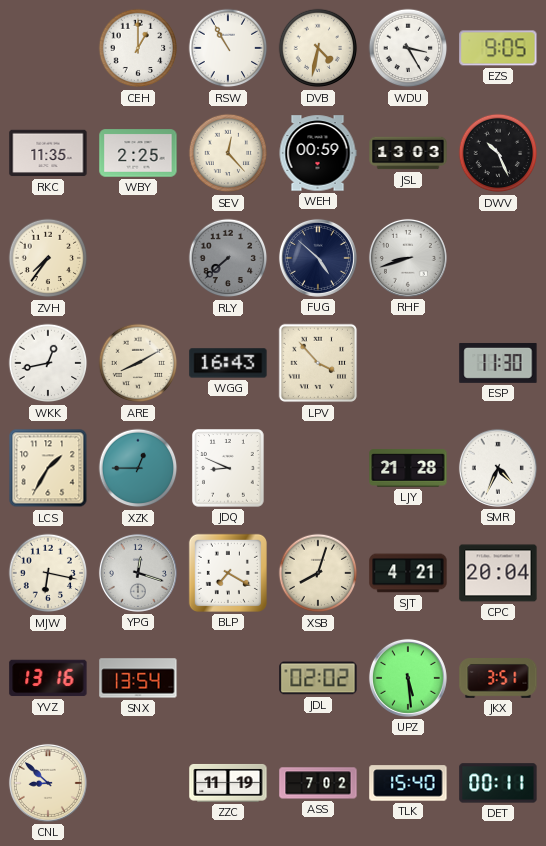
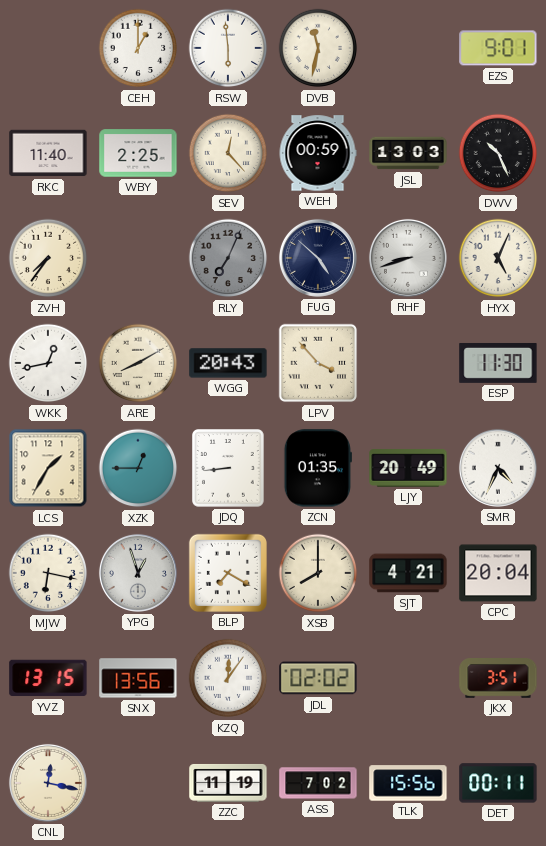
RSW: 10:55 -> 5:59 (228, 48)
DVB: 4:32 -> 11:32 (318, 48)
WDU: 3:25 -> none (408, 48)
EZS: 9:05 -> 9:01 (498, 48)
RKC: 11:35 -> 11:40 (48, 153)
RLY: 7:38 -> 7:04 (228, 258)
HYX: none -> 5:04 (498, 258)
WGG: 16:43 -> 20:43 (228, 363)
JDQ: 8:49 -> 8:44 (229, 469)
ZCN: none -> 01:35 (318, 468)
LJY: 21:28 -> 20:49 (408, 468)
YPG: 12:18 -> 12:57 (138, 573)
XSB: 8:03 -> 8:00 (318, 573)
YVZ: 13:16 -> 13:15 (48, 678)
SNX: 13:54 -> 13:56 (138, 678)
KZQ: none -> 12:06 (228, 678)
UPZ: 5:29 -> none (408, 678)
CNL: 8:52 -> 12:17 (48, 783)
TLK: 15:40 -> 15:56 (408, 783)
